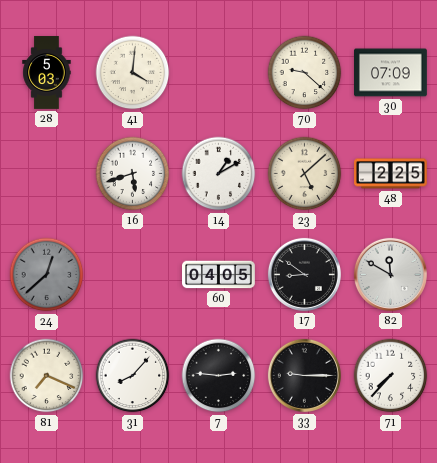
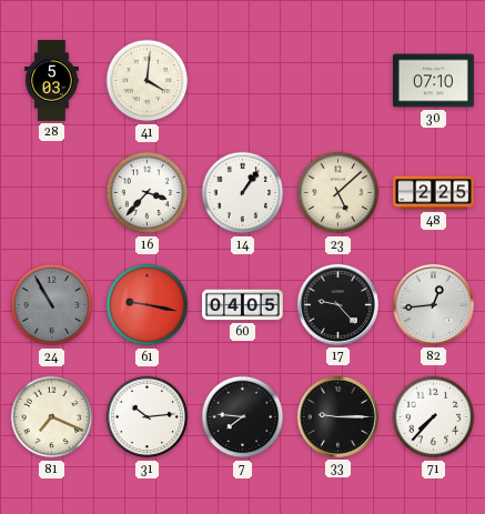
70: 9:22 -> none (305, 73)
30: 07:09 -> 07:10 (434, 81)
16: 5:42 -> 3:37 (148, 193)
14: 1:10 -> 1:06 (243, 193)
24: 12:38 -> 10:55 (52, 305)
61: none -> 9:17 (148, 305)
17: 8:51 -> 9:23 (337, 304)
82: 11:50 -> 12:44 (433, 304)
31: 8:07 -> 10:14 (148, 417)
7: 2:46 -> 7:46 (243, 417)
